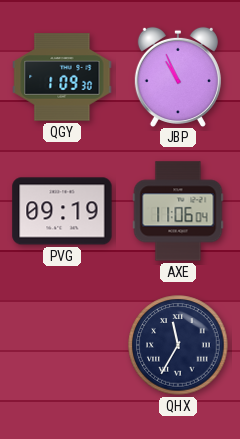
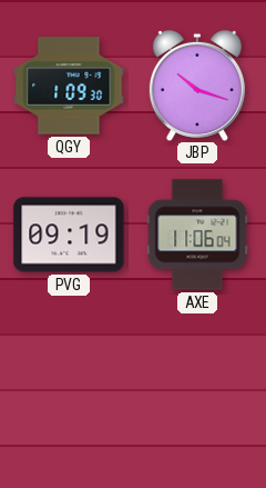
JBP: 10:56 -> 10:18 (197, 84)
QHX: 11:35 -> none (178, 345)
